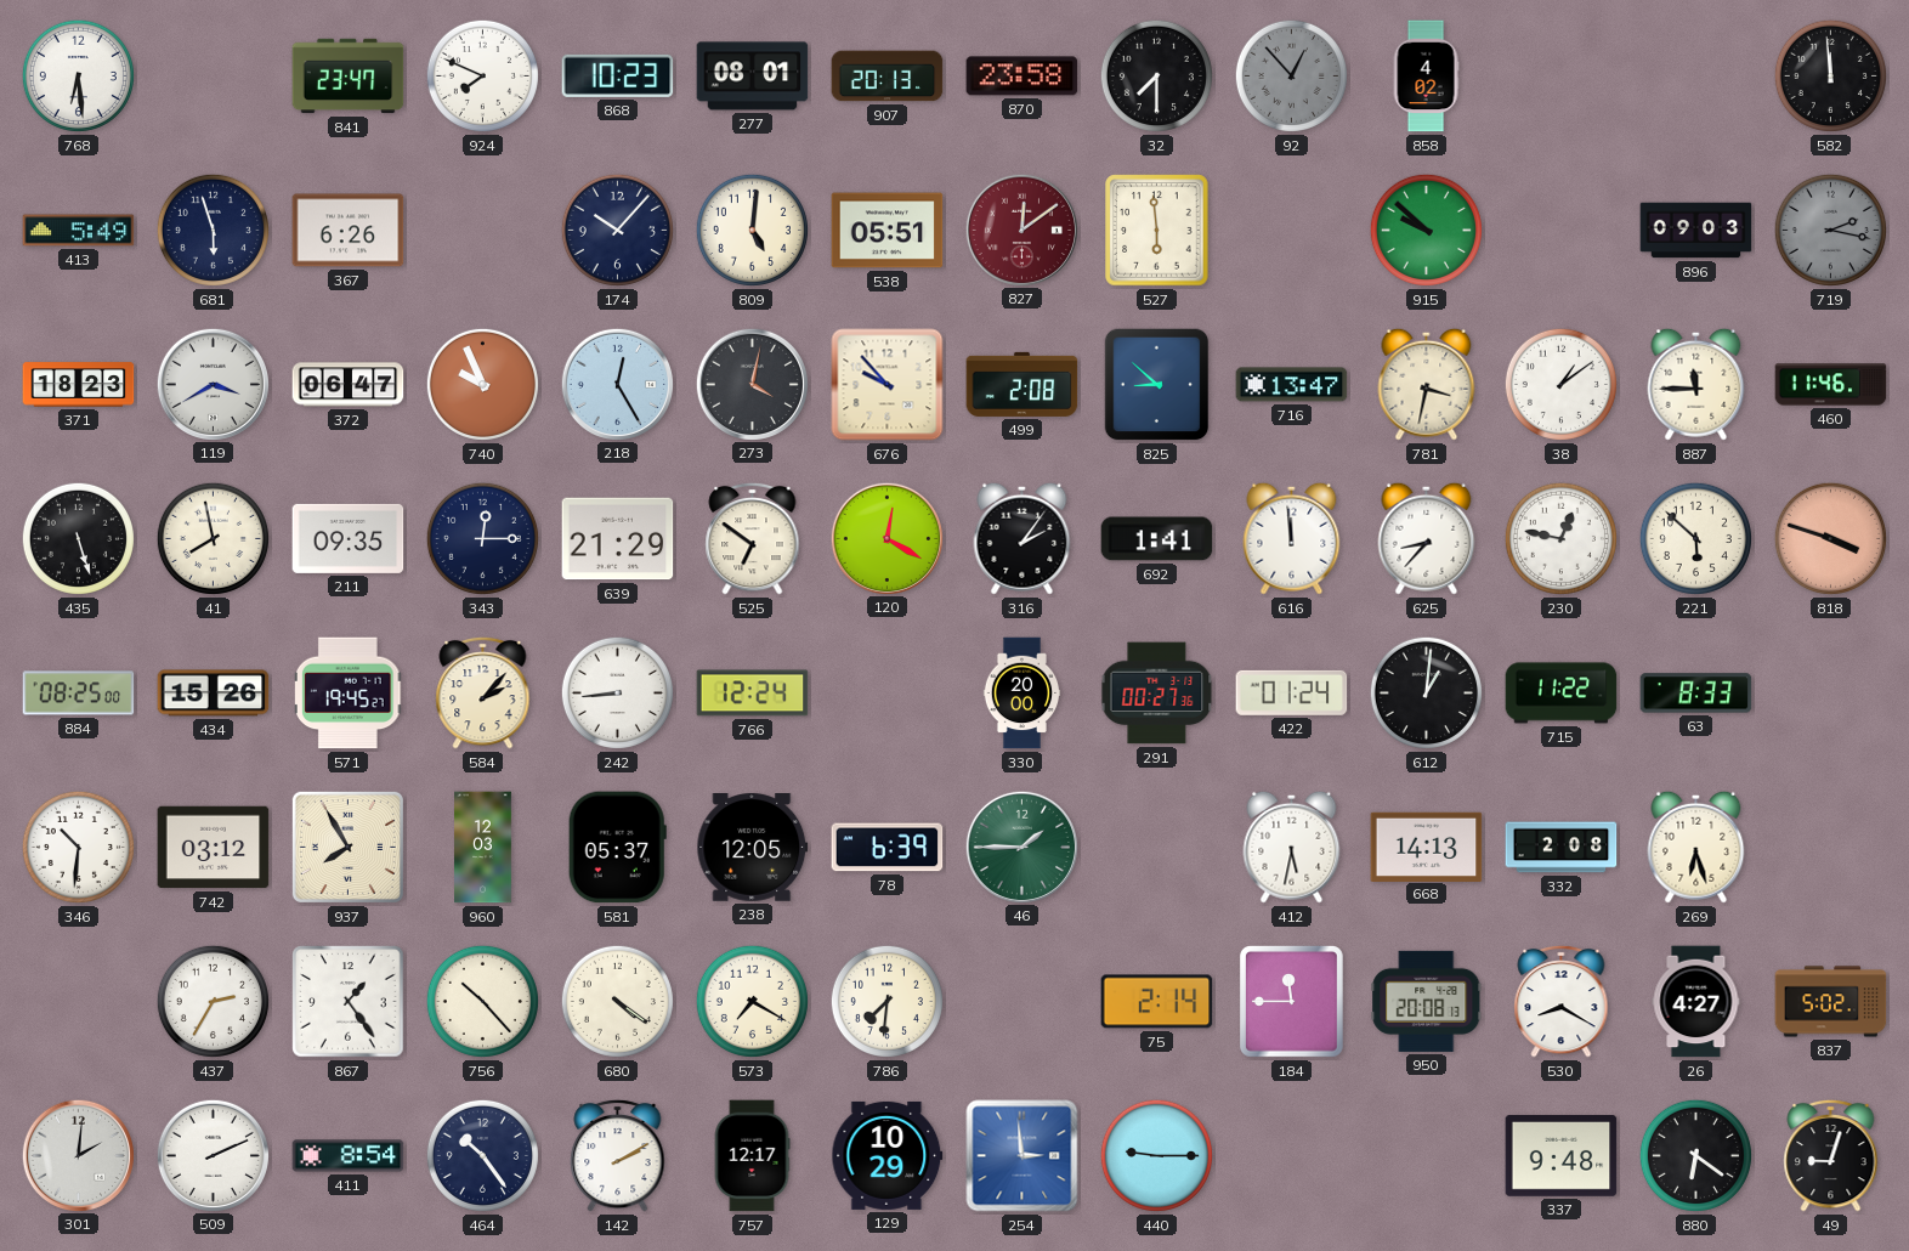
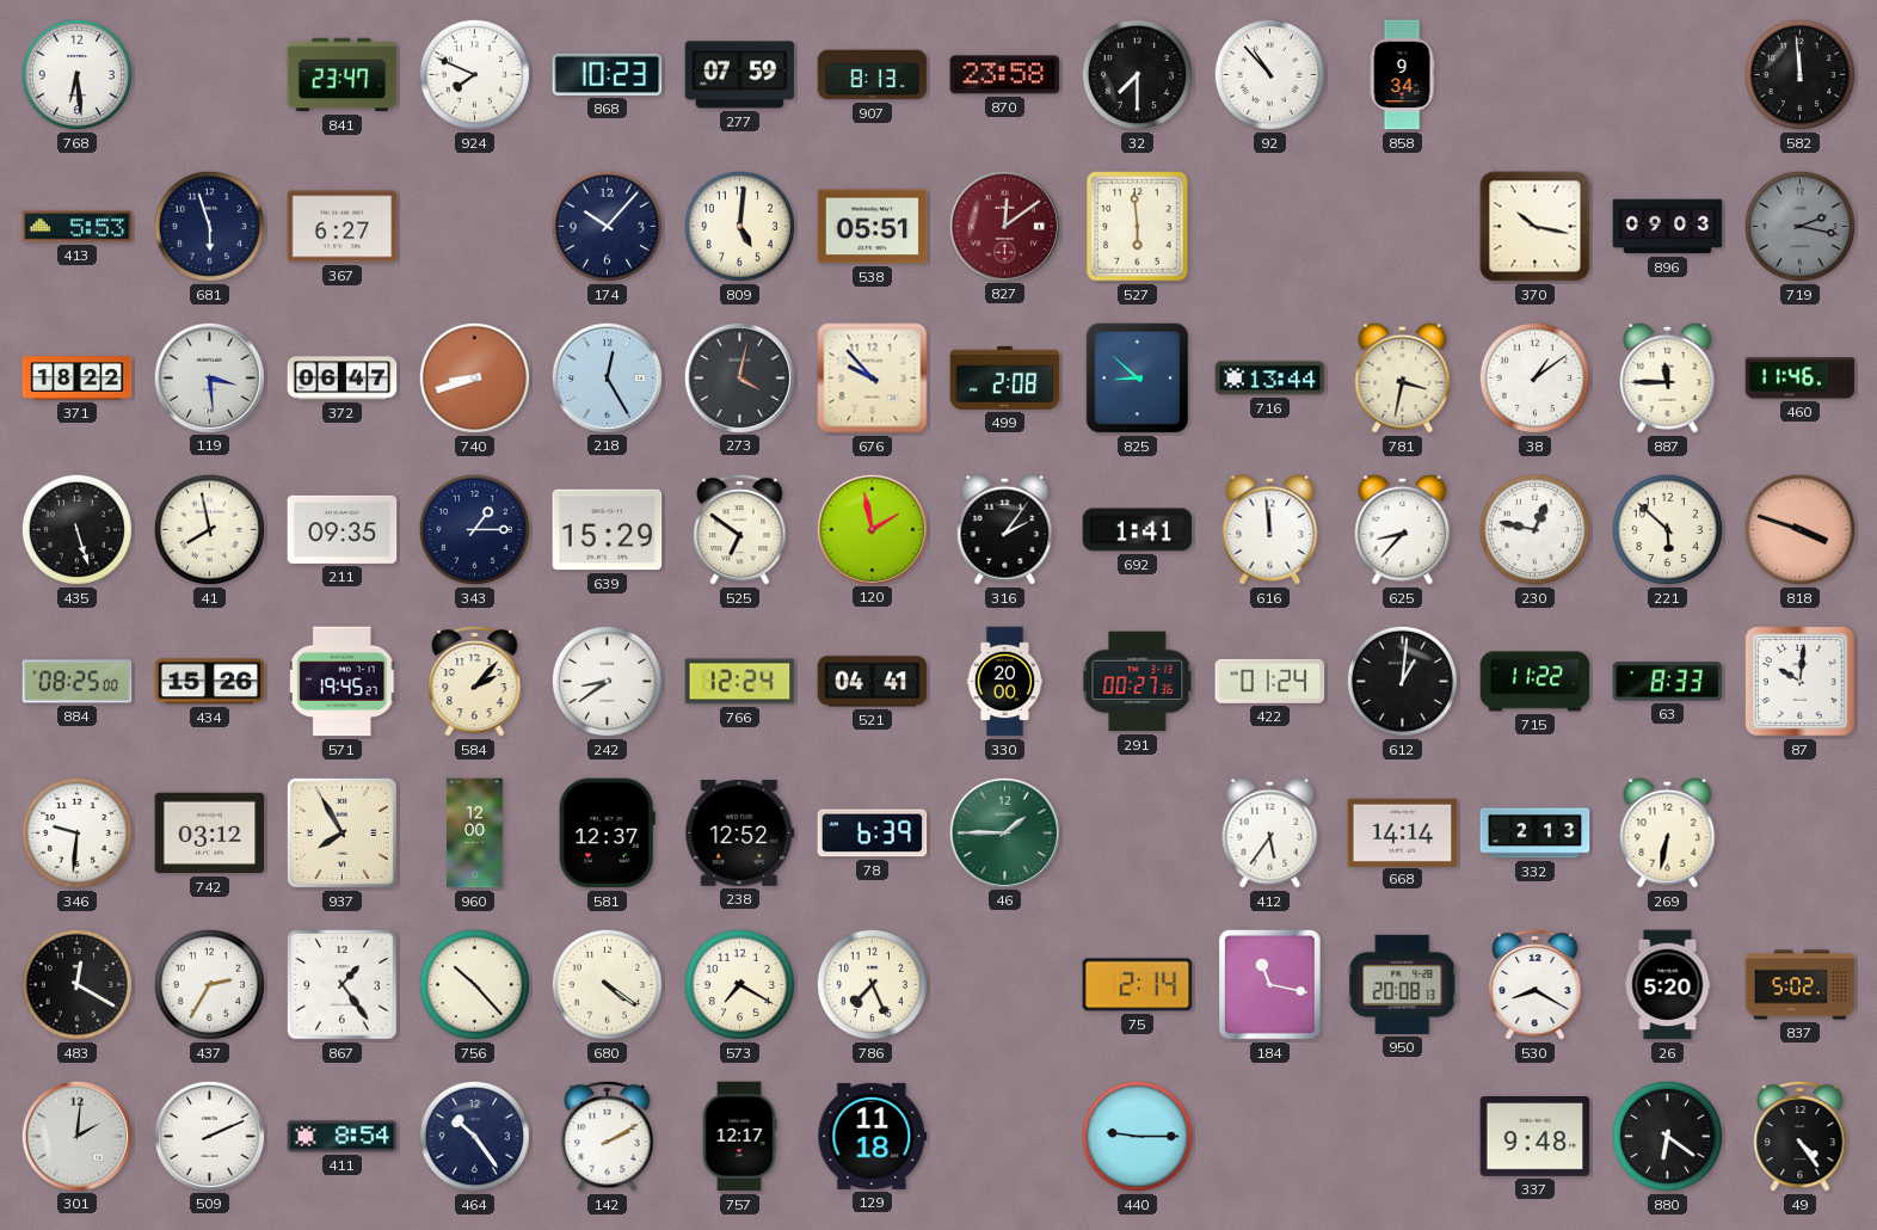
277: 08:01 -> 07:59 (740, 75)
907: 20:13 -> 8:13 (873, 75)
92: 12:53 -> 10:53 (1269, 74)
92 dial: grey -> white (1269, 74)
858: 4:02 -> 9:34 (1402, 75)
413: 5:49 -> 5:53 (78, 227)
367: 6:26 -> 6:27 (343, 227)
915: 9:52 -> none (1426, 230)
370: none -> 10:17 (1536, 227)
371: 18:23 -> 18:22 (78, 379)
119: 3:40 -> 3:29 (209, 377)
740: 9:56 -> 8:42 (474, 377)
716: 13:47 -> 13:44 (1270, 379)
343: 12:15 -> 1:15 (474, 529)
639: 21:29 -> 15:29 (608, 530)
120: 12:20 -> 1:58 (872, 529)
242: 8:44 -> 8:39 (607, 681)
521: none -> 04:41 (873, 682)
87: none -> 10:01 (1801, 682)
346: 10:31 -> 9:31 (76, 832)
960: 12:03 -> 12:00 (475, 834)
581: 05:37 -> 12:37 (607, 834)
238: 12:05 -> 12:52 (740, 834)
412: 5:32 -> 5:36 (1270, 832)
668: 14:13 -> 14:14 (1403, 832)
332: 2:08 -> 2:13 (1536, 834)
269: 6:27 -> 6:32 (1668, 832)
483: none -> 12:20 (76, 984)
786: 7:31 -> 7:26 (872, 984)
184: 11:45 -> 11:17 (1269, 985)
26: 4:27 -> 5:20 (1668, 985)
129: 10:29 -> 11:18 (873, 1136)
254: 2:59 -> none (1023, 1156)
49: 9:03 -> 4:24 (1801, 1136)
